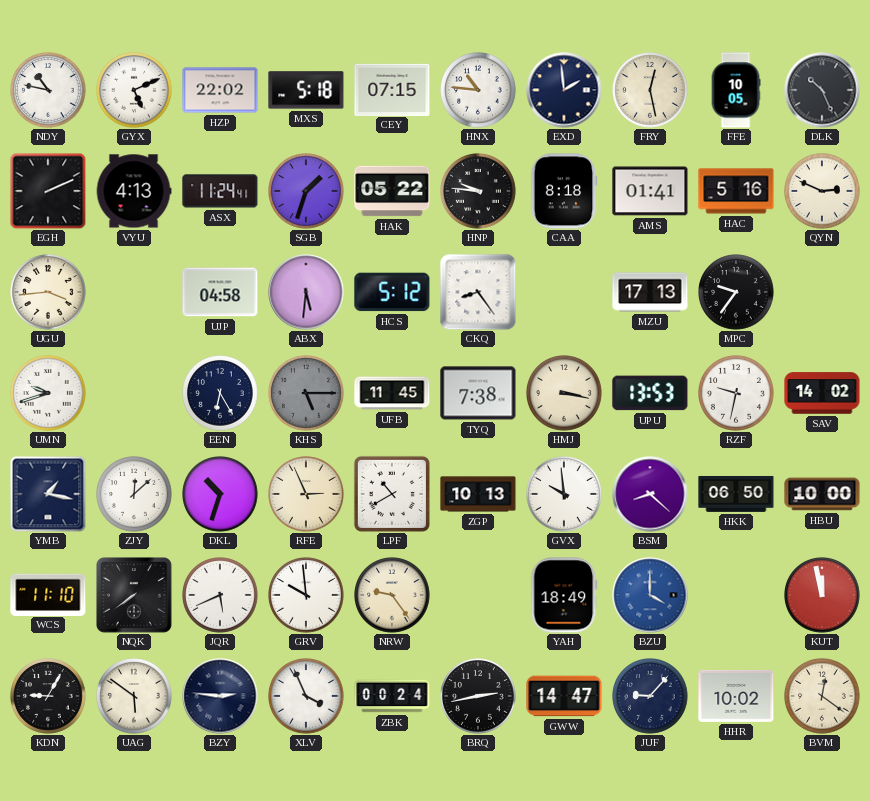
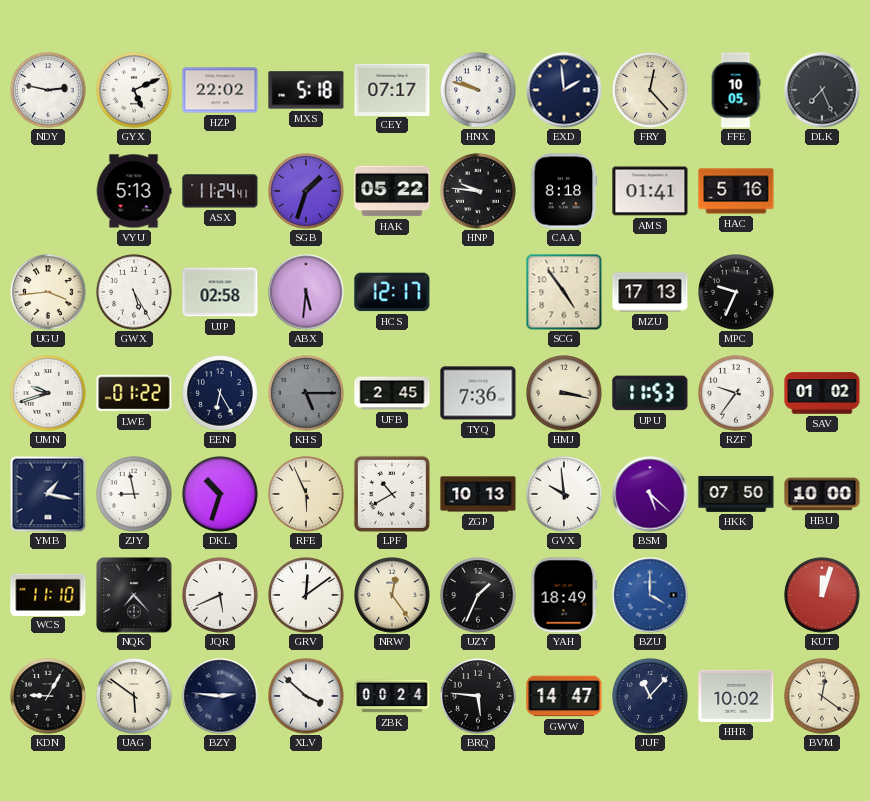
NDY: 10:47 -> 2:47 (48, 90)
CEY: 07:15 -> 07:17 (392, 89)
HNX: 10:46 -> 9:48 (478, 90)
FRY: 12:28 -> 12:23 (650, 90)
DLK: 10:26 -> 7:26 (822, 90)
EGH: 2:11 -> none (48, 191)
VYU: 4:13 -> 5:13 (134, 191)
QYN: 2:49 -> none (822, 191)
GWX: none -> 5:25 (134, 292)
UJP: 04:58 -> 02:58 (220, 292)
HCS: 5:12 -> 12:17 (392, 292)
CKQ: 8:24 -> none (478, 292)
SCG: none -> 4:54 (564, 292)
MPC: 9:36 -> 9:34 (736, 292)
LWE: none -> 01:22 (134, 393)
UFB: 11:45 -> 2:45 (392, 393)
TYQ: 7:38 -> 7:36 (478, 393)
UPU: 13:53 -> 11:53 (650, 393)
RZF: 9:32 -> 9:36 (736, 393)
SAV: 14:02 -> 01:02 (822, 393)
ZJY: 12:08 -> 8:58 (134, 494)
RFE: 2:56 -> 5:56 (306, 494)
BSM: 8:22 -> 5:22 (650, 494)
HKK: 06:50 -> 07:50 (736, 494)
NQK: 7:39 -> 7:23 (135, 596)
GRV: 9:59 -> 12:09 (306, 595)
NRW: 9:24 -> 12:24 (392, 595)
UZY: none -> 1:34 (478, 595)
KUT: 11:58 -> 12:03 (822, 595)
XLV: 3:56 -> 3:52 (306, 696)
BRQ: 2:43 -> 5:46 (478, 696)
JUF: 9:07 -> 11:07 (650, 696)
